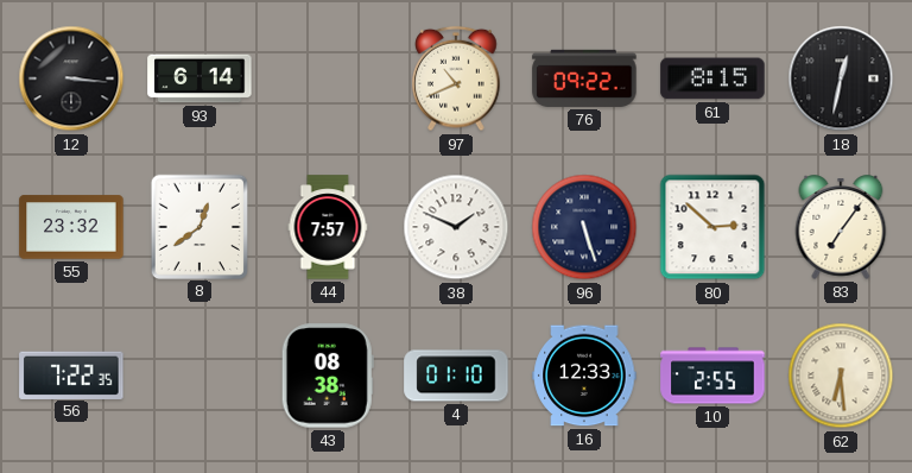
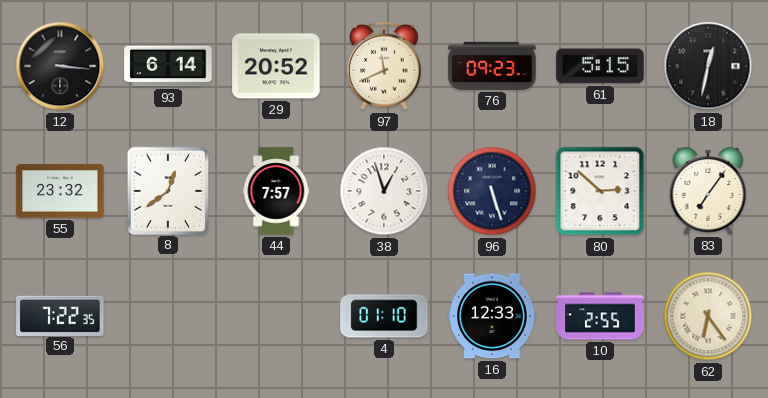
29: none -> 20:52 (276, 66)
97: 10:41 -> 11:41 (384, 66)
76: 09:22 -> 09:23 (492, 66)
61: 8:15 -> 5:15 (600, 66)
38: 1:49 -> 12:57 (384, 191)
43: 08:38 -> none (328, 376)
62: 6:29 -> 6:24 (708, 316)
